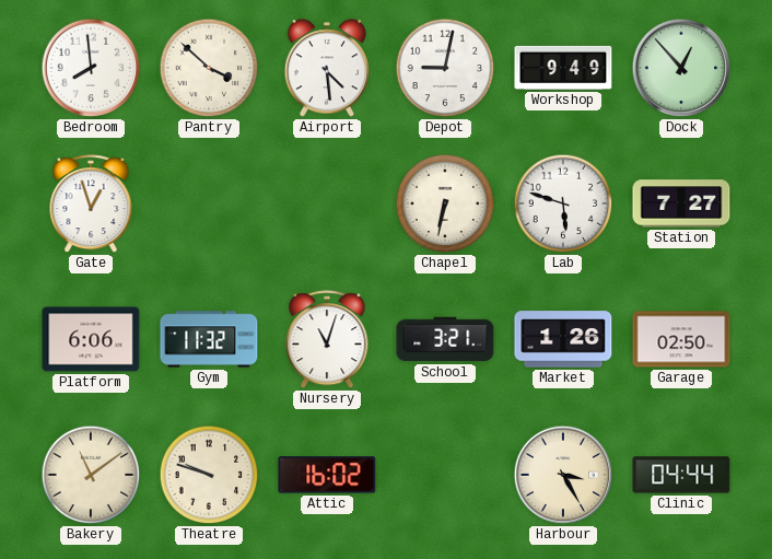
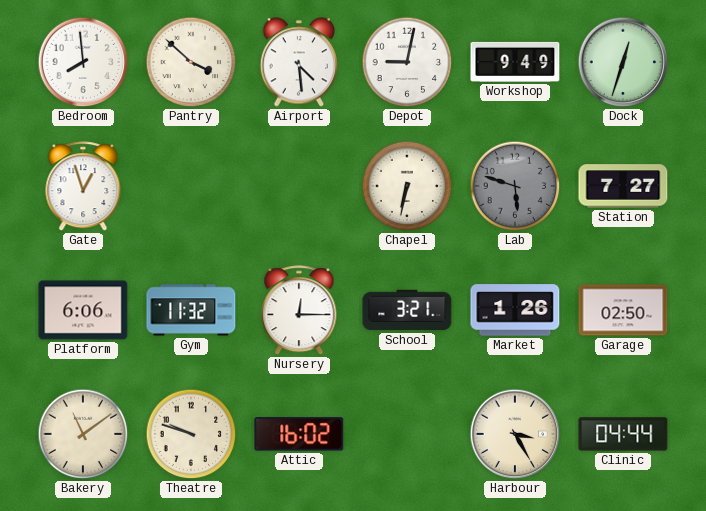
Dock: 12:53 -> 12:33 (623, 62)
Lab dial: white -> grey (515, 186)
Nursery: 11:03 -> 12:15 (299, 311)
